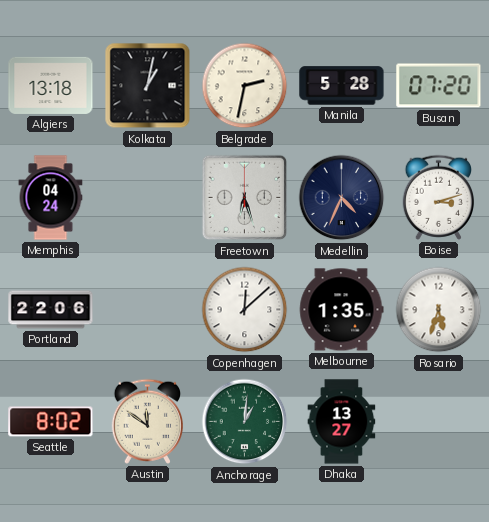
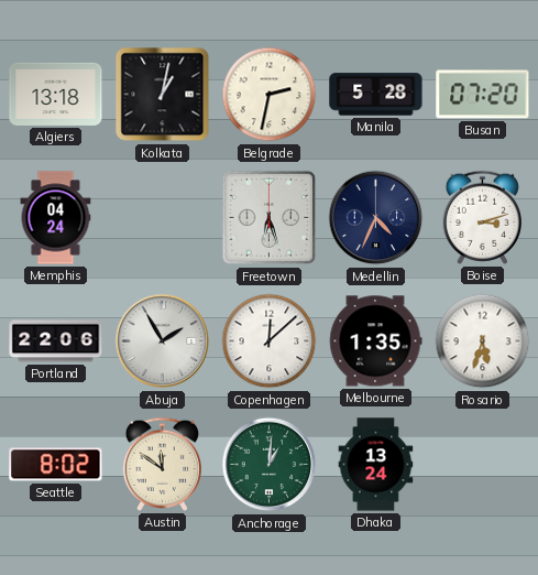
Abuja: none -> 1:55 (163, 341)
Dhaka: 13:27 -> 13:24 (376, 465)
